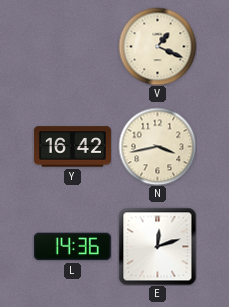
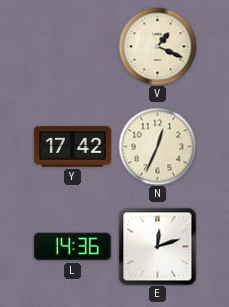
Y: 16:42 -> 17:42 (72, 147)
N: 3:43 -> 12:34 (157, 146)
